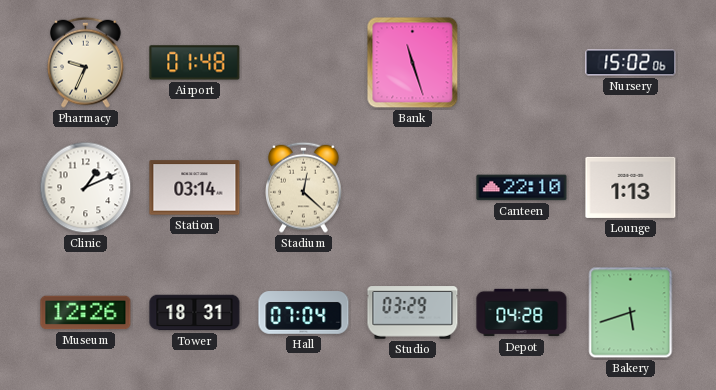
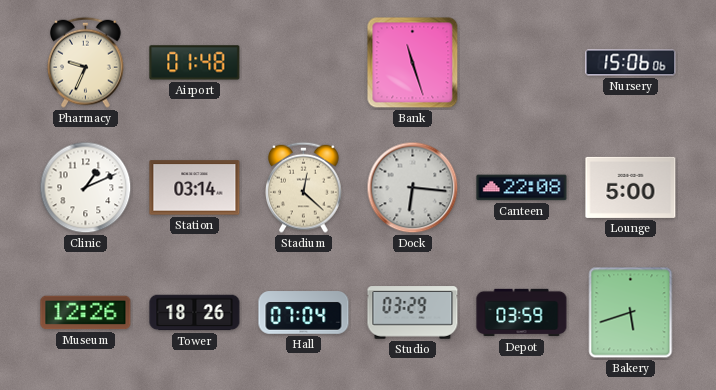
Nursery: 15:02 -> 15:06 (631, 63)
Dock: none -> 6:16 (413, 188)
Canteen: 22:10 -> 22:08 (522, 188)
Lounge: 1:13 -> 5:00 (631, 187)
Tower: 18:31 -> 18:26 (195, 313)
Depot: 04:28 -> 03:59 (522, 313)
